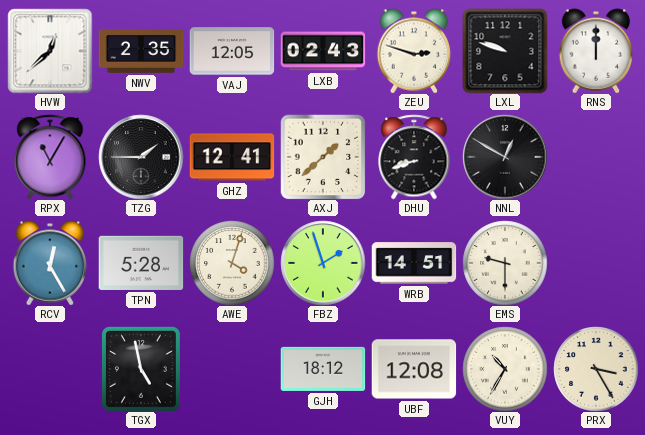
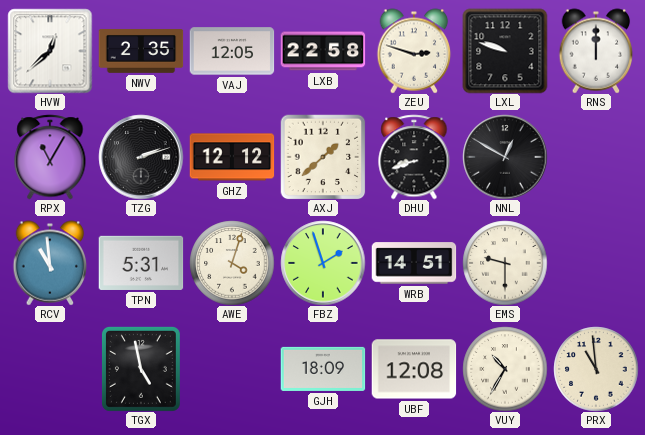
LXB: 02:43 -> 22:58 (323, 51)
TZG: 1:45 -> 2:12 (141, 157)
GHZ: 12:41 -> 12:12 (232, 157)
RCV: 12:25 -> 10:59 (50, 263)
TPN: 5:28 -> 5:31 (141, 263)
GJH: 18:12 -> 18:09 (323, 369)
PRX: 3:25 -> 10:59 (596, 369)
